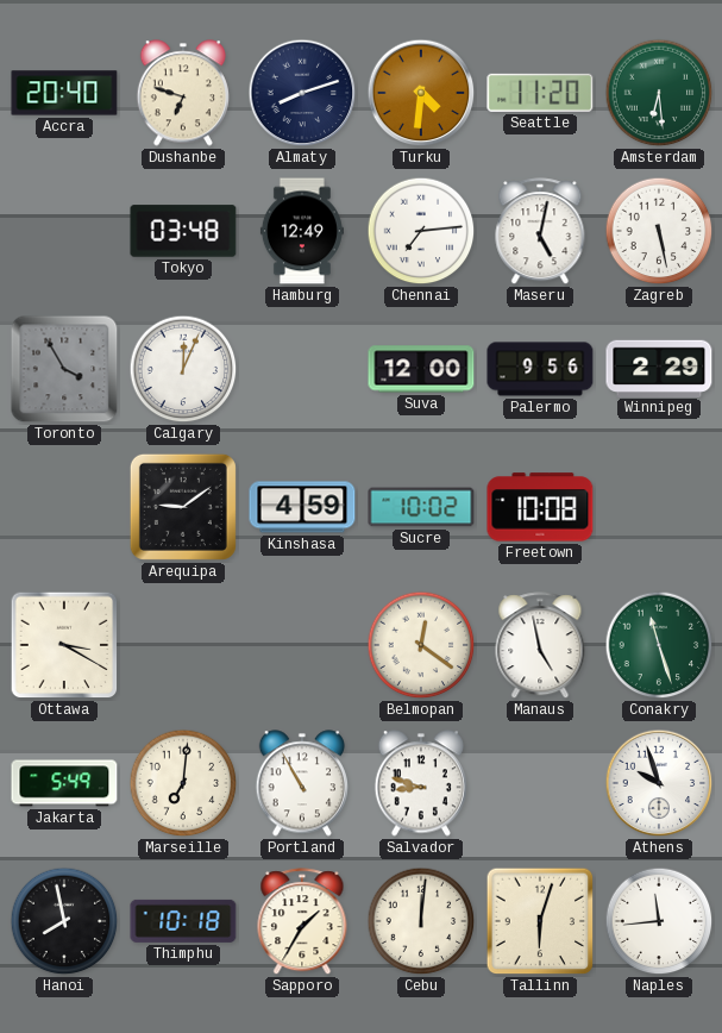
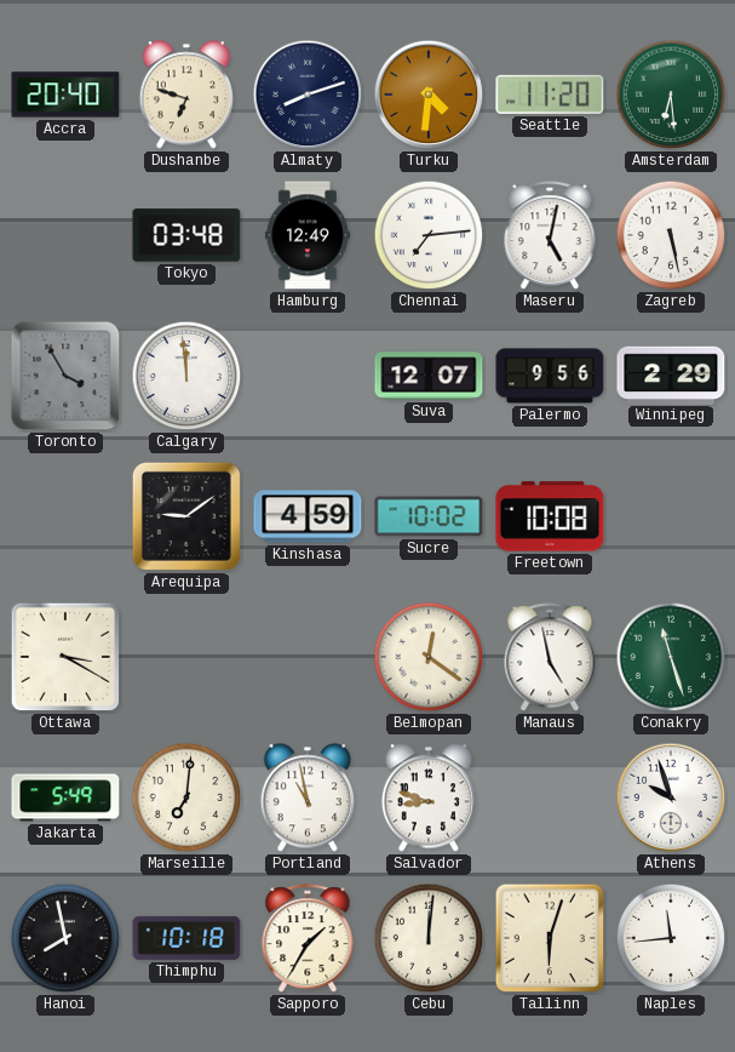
Calgary: 12:04 -> 11:59 (186, 376)
Suva: 12:00 -> 12:07 (429, 376)
Portland: 10:55 -> 10:58 (306, 797)
